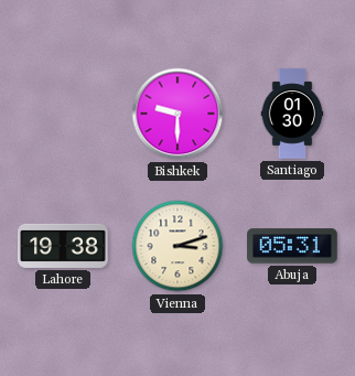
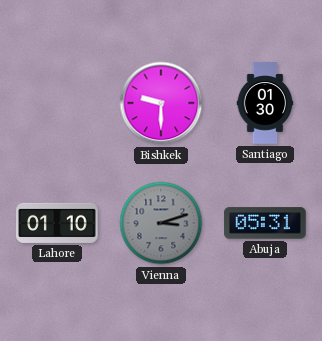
Lahore: 19:38 -> 01:10 (57, 223)
Vienna dial: cream -> grey (161, 223)
